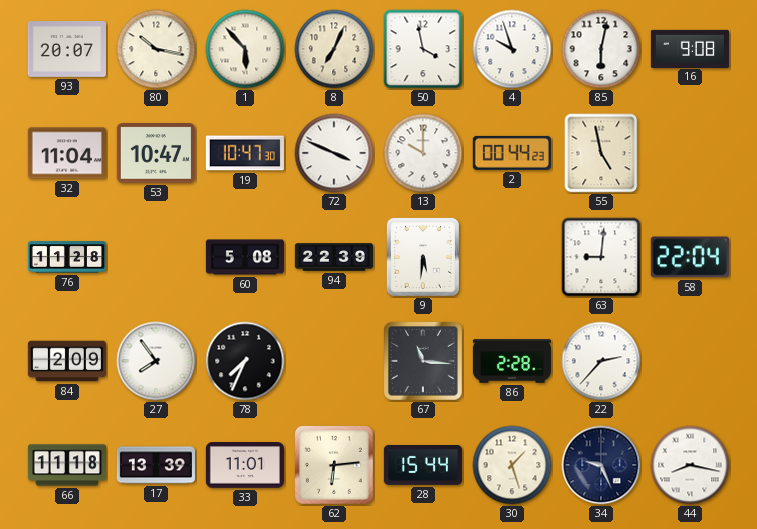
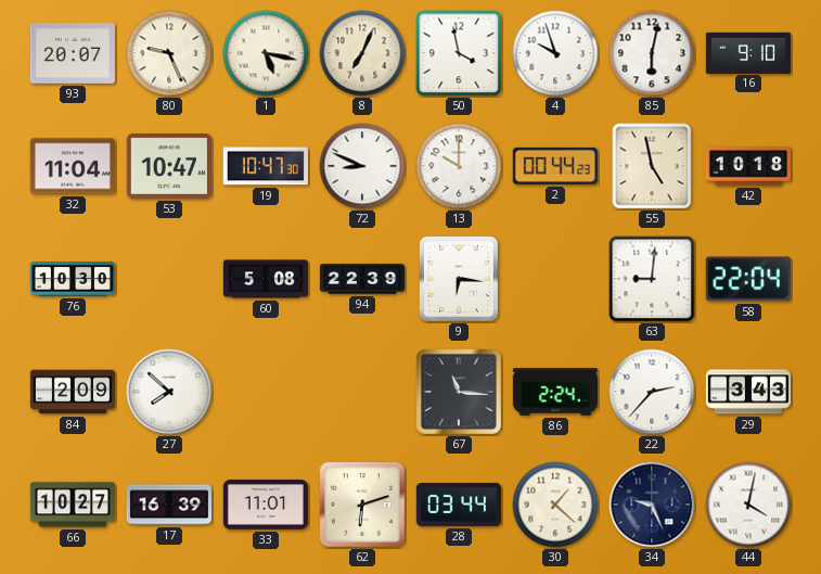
80: 10:17 -> 9:26 (169, 53)
1: 5:53 -> 5:17 (266, 53)
16: 9:08 -> 9:10 (747, 52)
72: 3:49 -> 8:49 (362, 166)
42: none -> 10:18 (748, 166)
76: 11:28 -> 10:30 (72, 279)
9: 5:31 -> 6:16 (459, 279)
27: 7:54 -> 7:52 (169, 392)
78: 7:34 -> none (245, 361)
86: 2:28 -> 2:24 (555, 392)
29: none -> 3:43 (748, 392)
66: 11:18 -> 10:27 (72, 505)
17: 13:39 -> 16:39 (169, 505)
62: 6:14 -> 6:12 (362, 505)
28: 15:44 -> 03:44 (459, 505)
30: 1:27 -> 1:22 (555, 505)
44: 8:17 -> 4:02 (748, 505)
